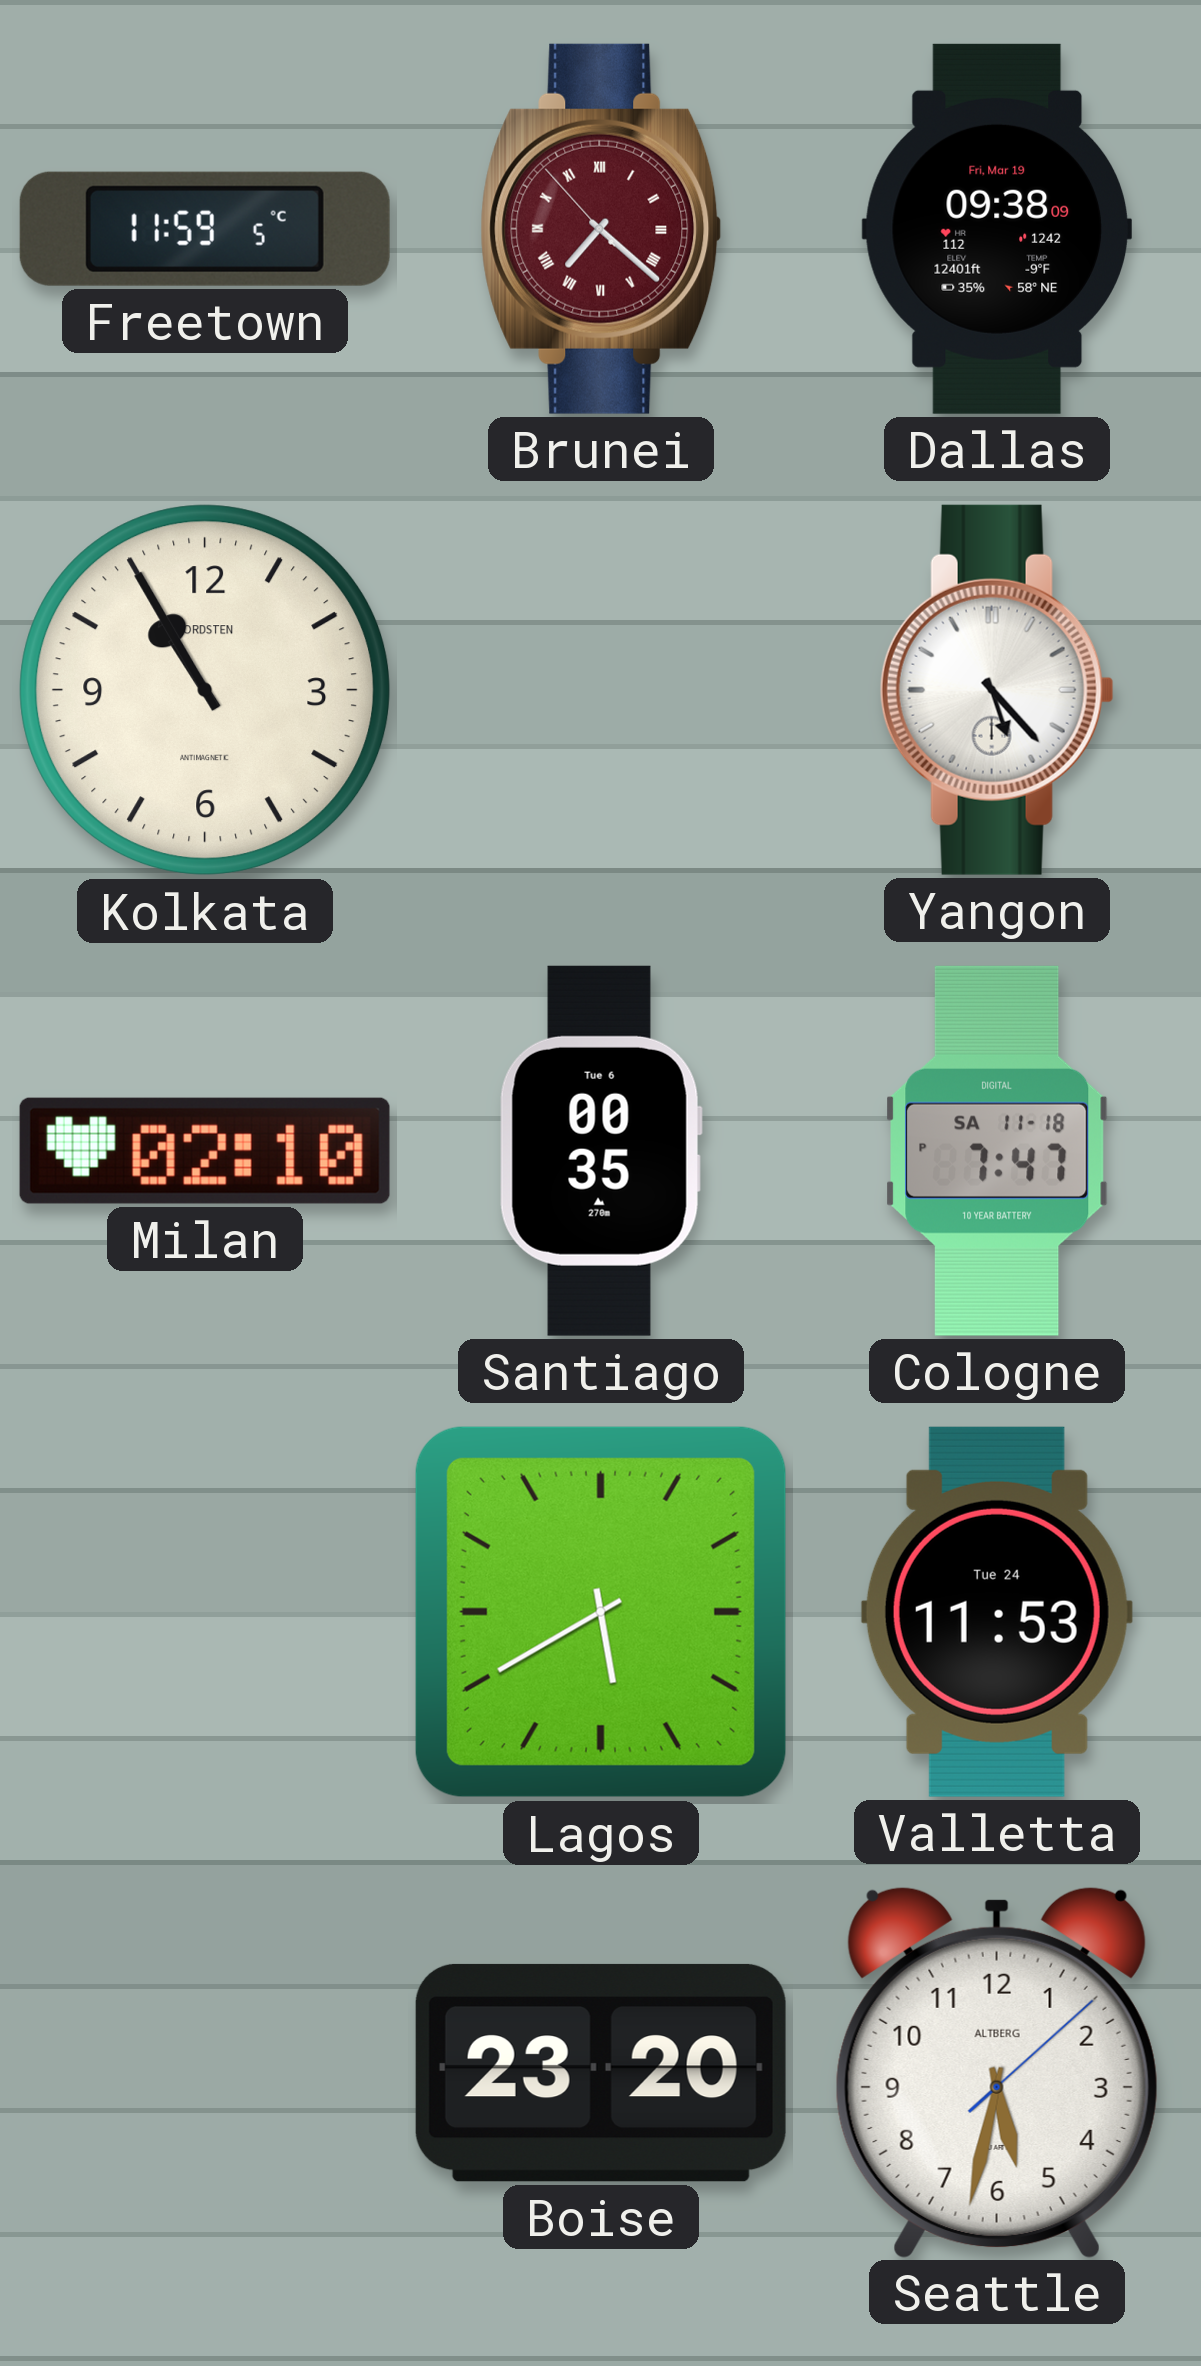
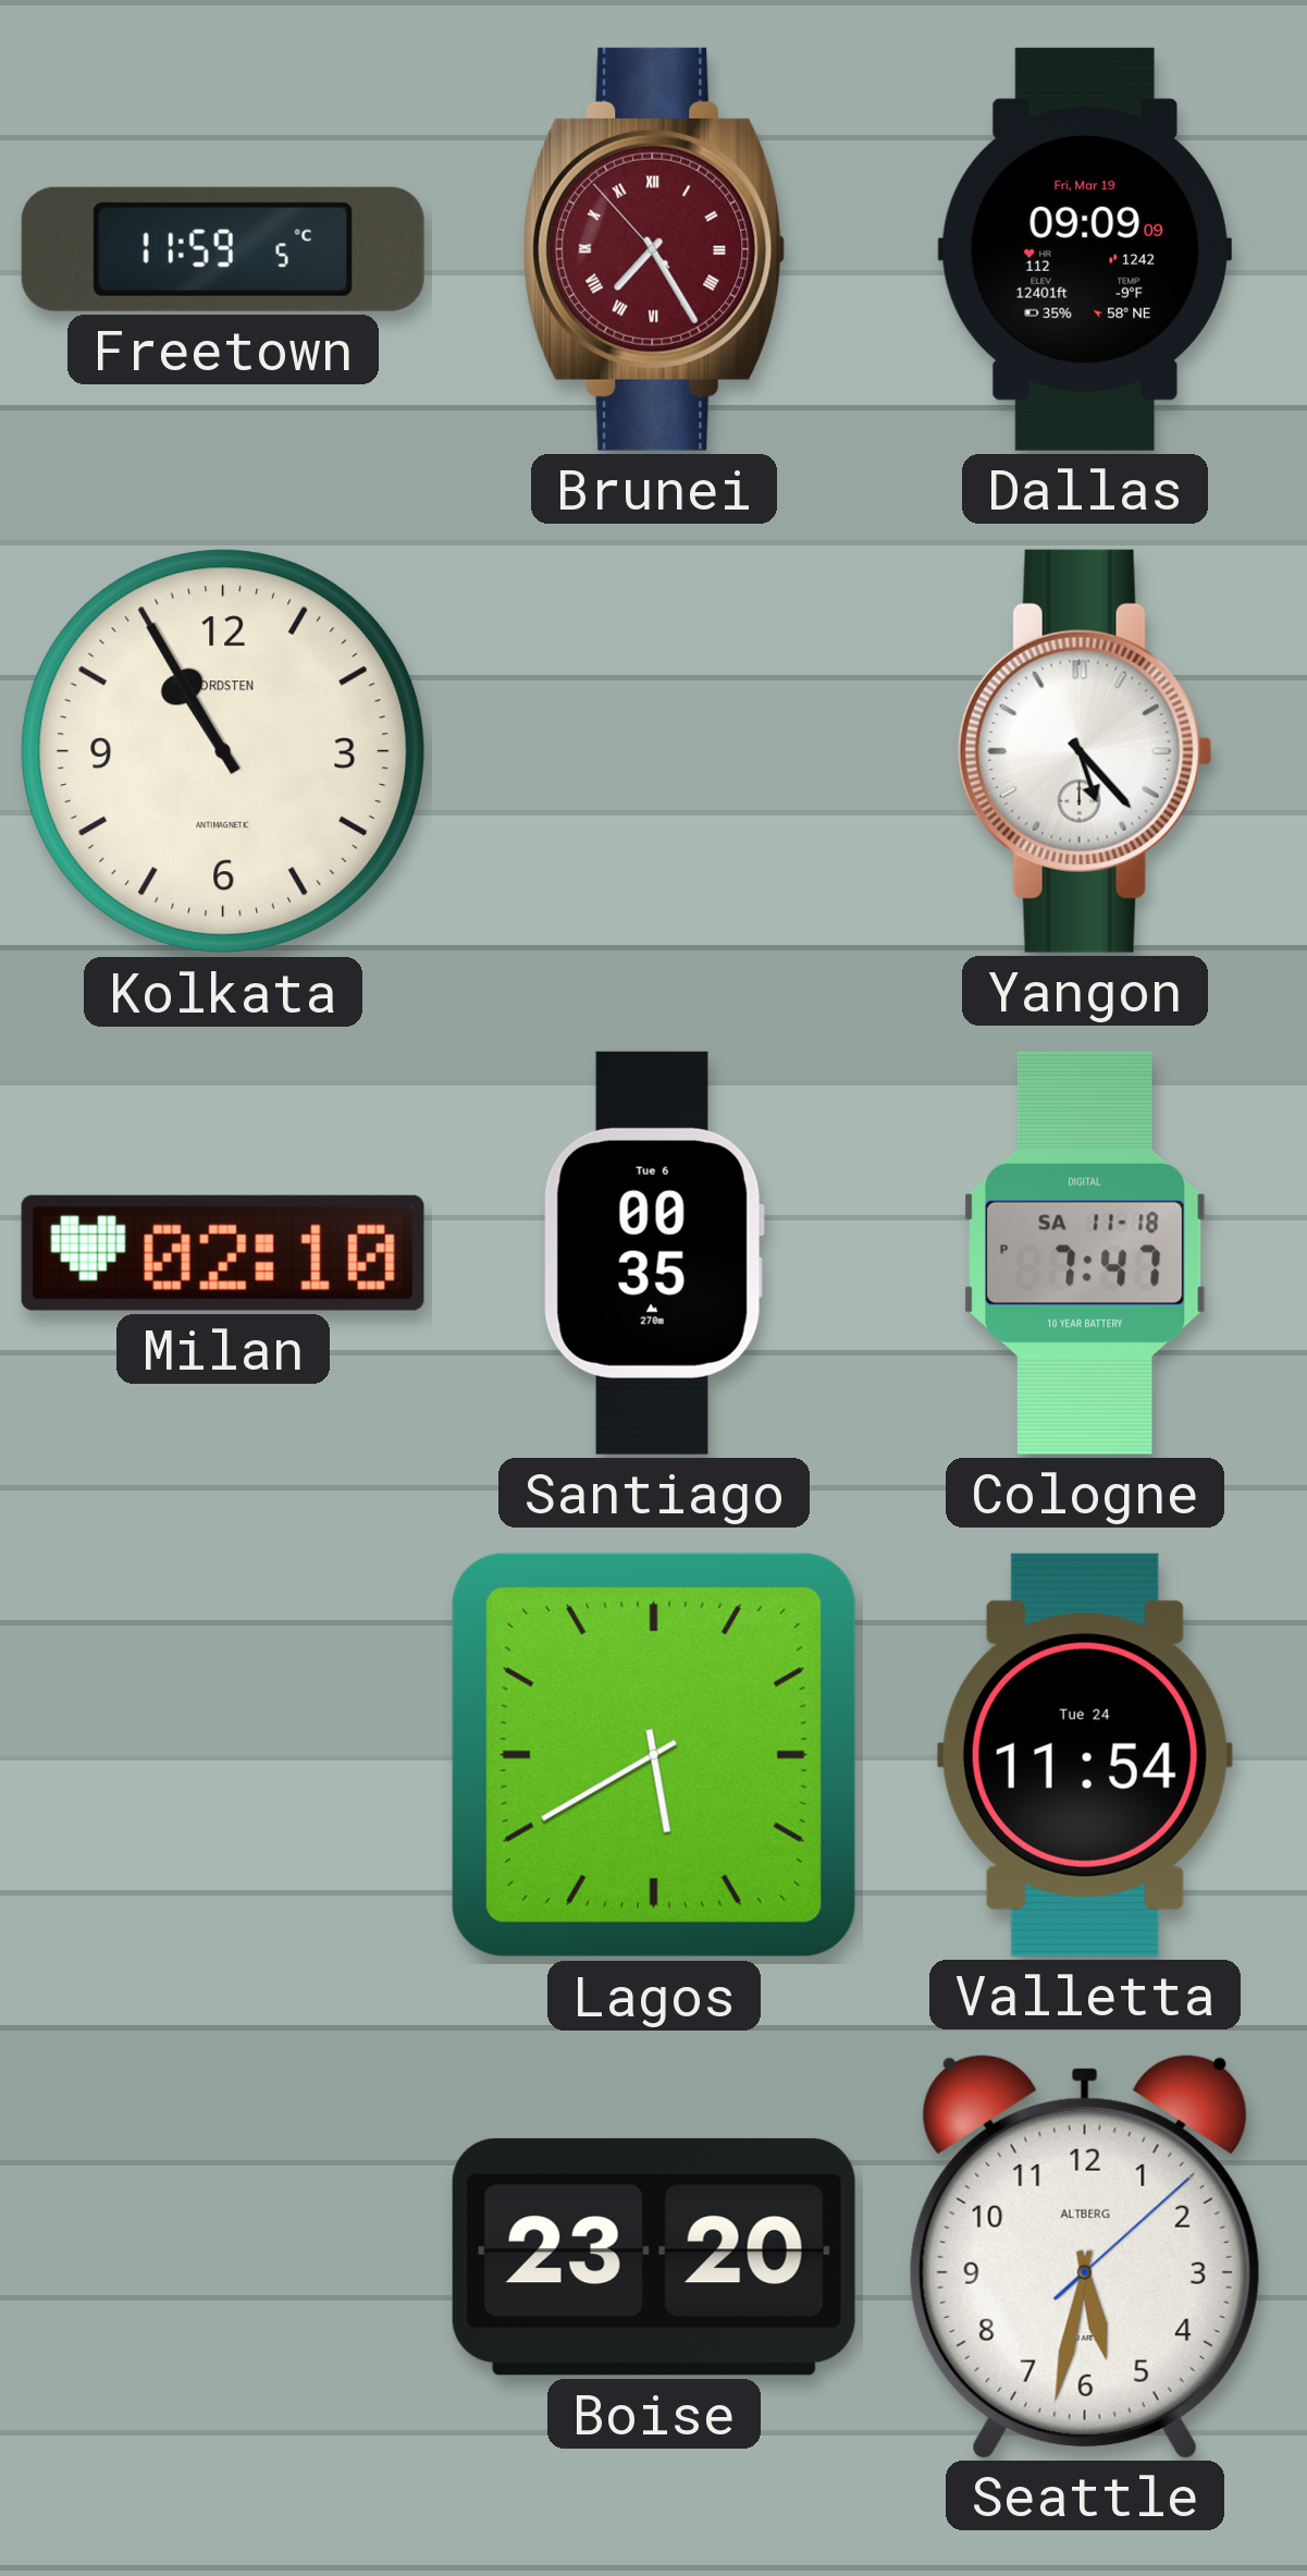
Brunei: 7:21 -> 7:24 (654, 249)
Dallas: 09:38 -> 09:09 (1085, 249)
Valletta: 11:53 -> 11:54 (1085, 1755)
